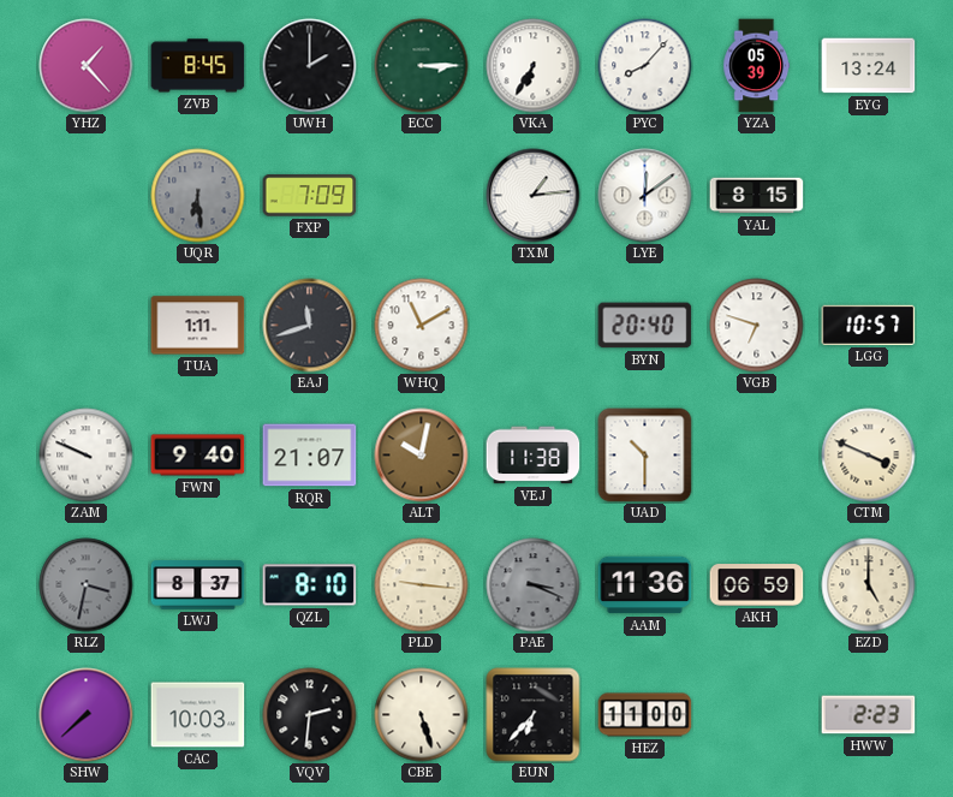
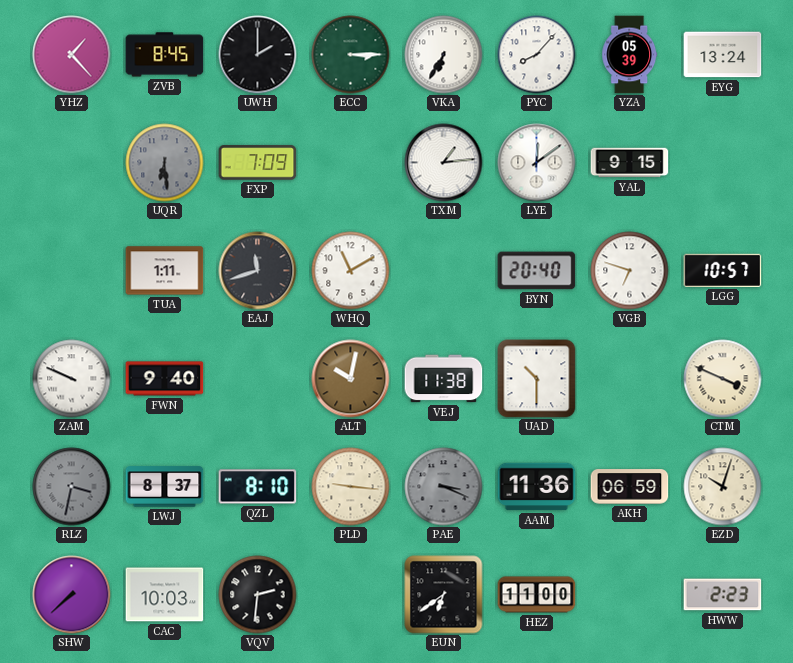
YAL: 8:15 -> 9:15 (630, 163)
RQR: 21:07 -> none (310, 456)
EZD: 5:00 -> 10:03 (723, 487)
CBE: 5:27 -> none (422, 715)
EUN: 6:37 -> 6:39 (444, 595)
